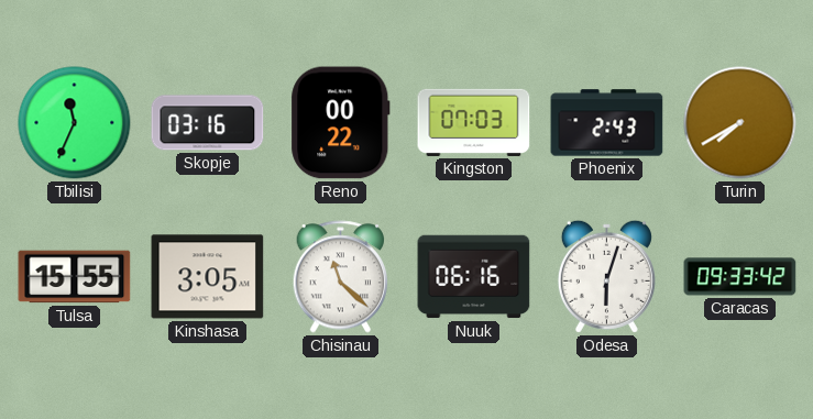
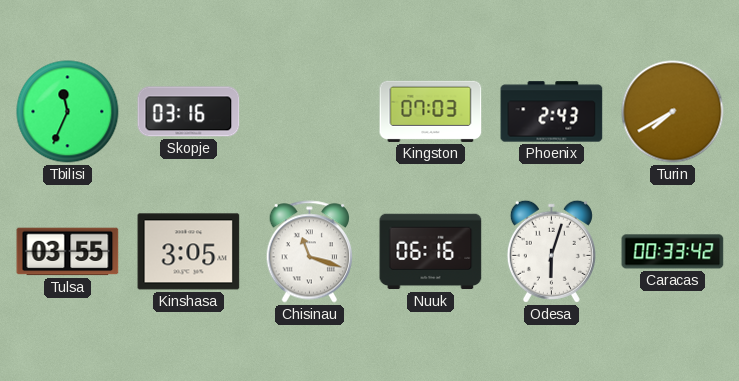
Reno: 00:22 -> none (341, 123)
Tulsa: 15:55 -> 03:55 (68, 252)
Chisinau: 11:22 -> 11:18 (310, 252)
Caracas: 09:33 -> 00:33 (673, 252)
